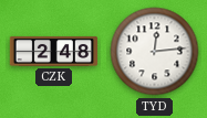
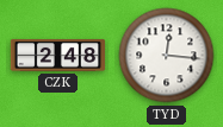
TYD: 12:14 -> 12:16 (167, 56)
